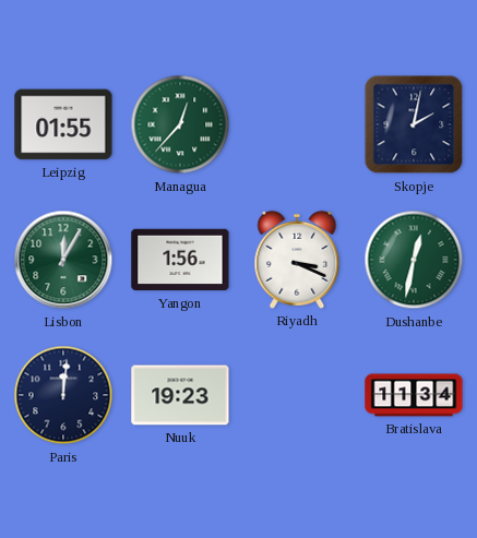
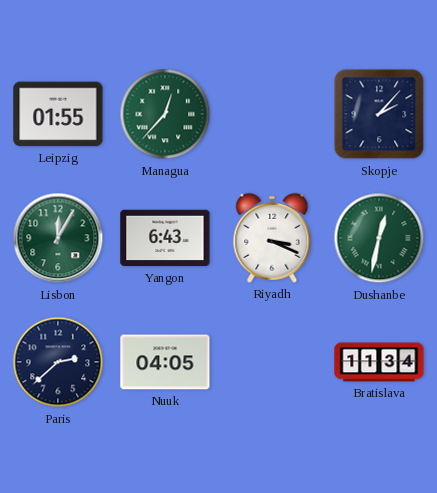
Skopje: 2:02 -> 2:07 (379, 114)
Yangon: 1:56 -> 6:43 (165, 238)
Paris: 12:01 -> 2:38 (58, 362)
Nuuk: 19:23 -> 04:05 (165, 362)
